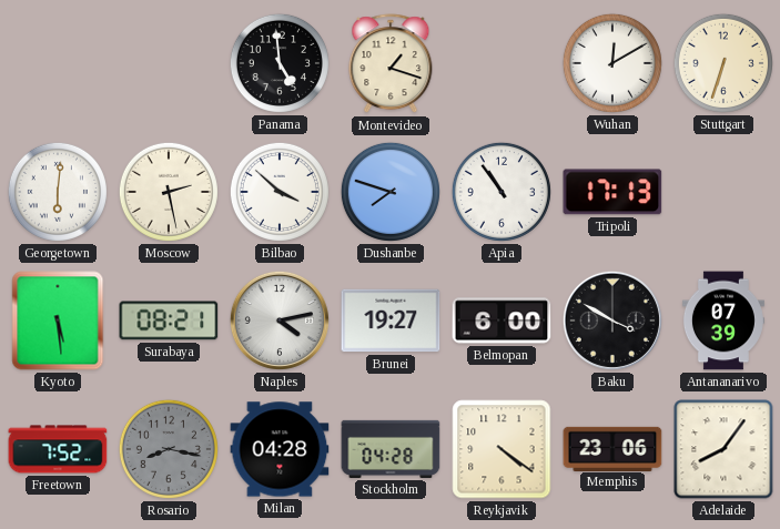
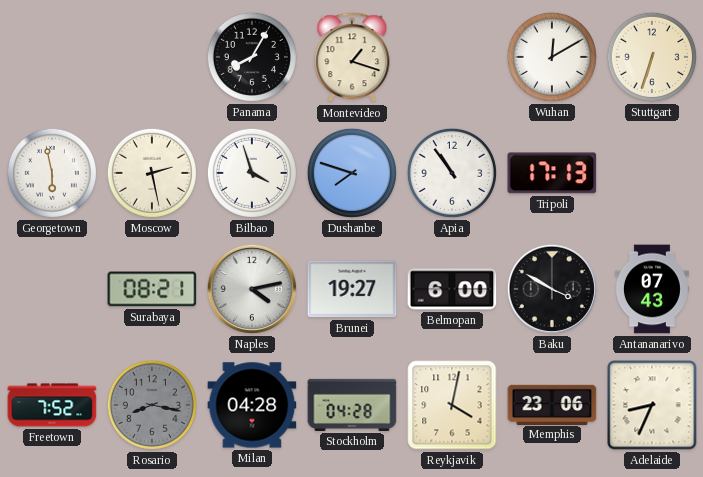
Panama: 4:59 -> 8:05 (252, 57)
Georgetown: 6:01 -> 5:58 (52, 173)
Bilbao: 3:52 -> 3:57 (252, 173)
Kyoto: 5:29 -> none (58, 321)
Antananarivo: 07:39 -> 07:43 (652, 289)
Reykjavik: 4:21 -> 4:02 (452, 405)
Adelaide: 8:06 -> 8:34 (652, 405)
